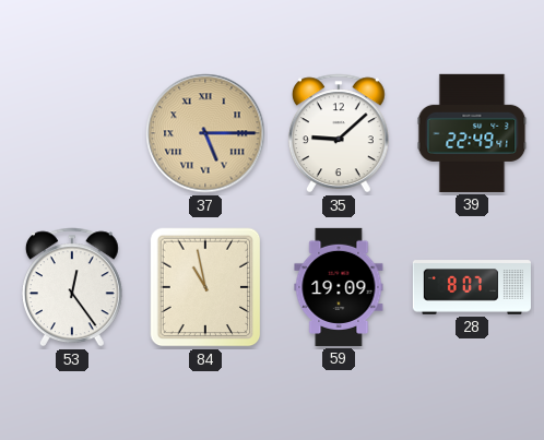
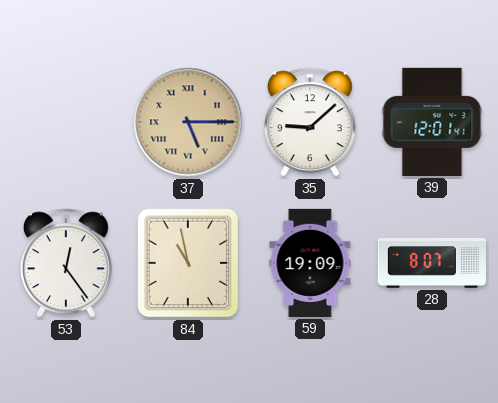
39: 22:49 -> 12:01 (432, 122)
